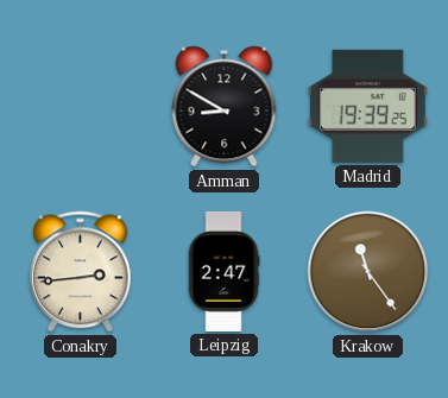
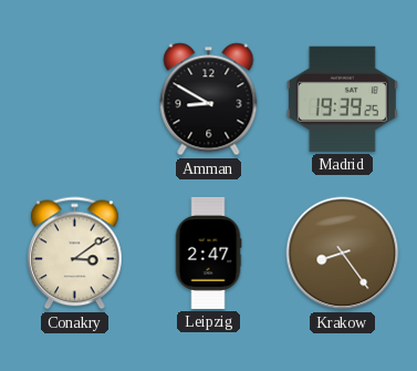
Conakry: 2:44 -> 3:09 (75, 254)
Krakow: 11:24 -> 8:24 (343, 254)
